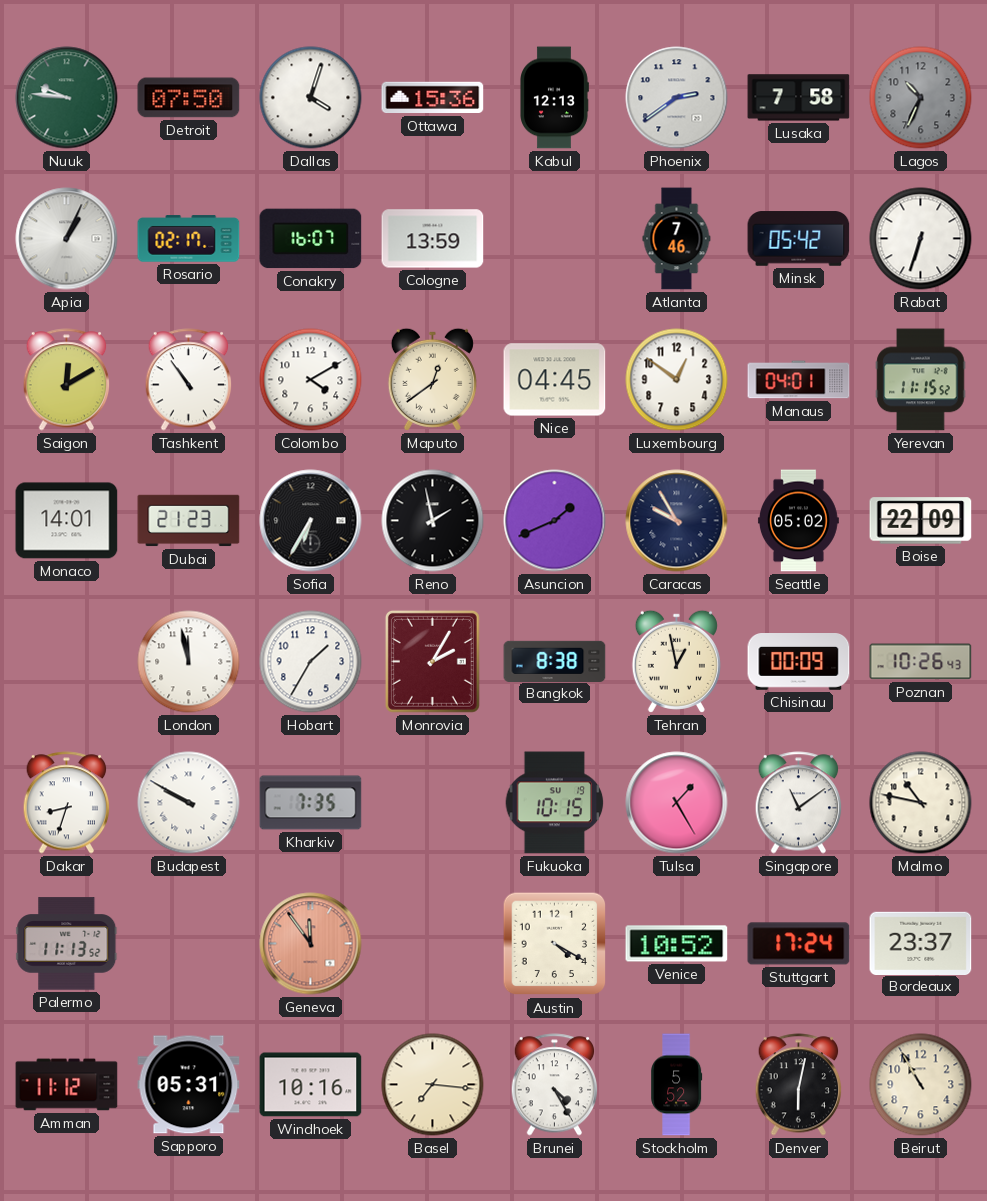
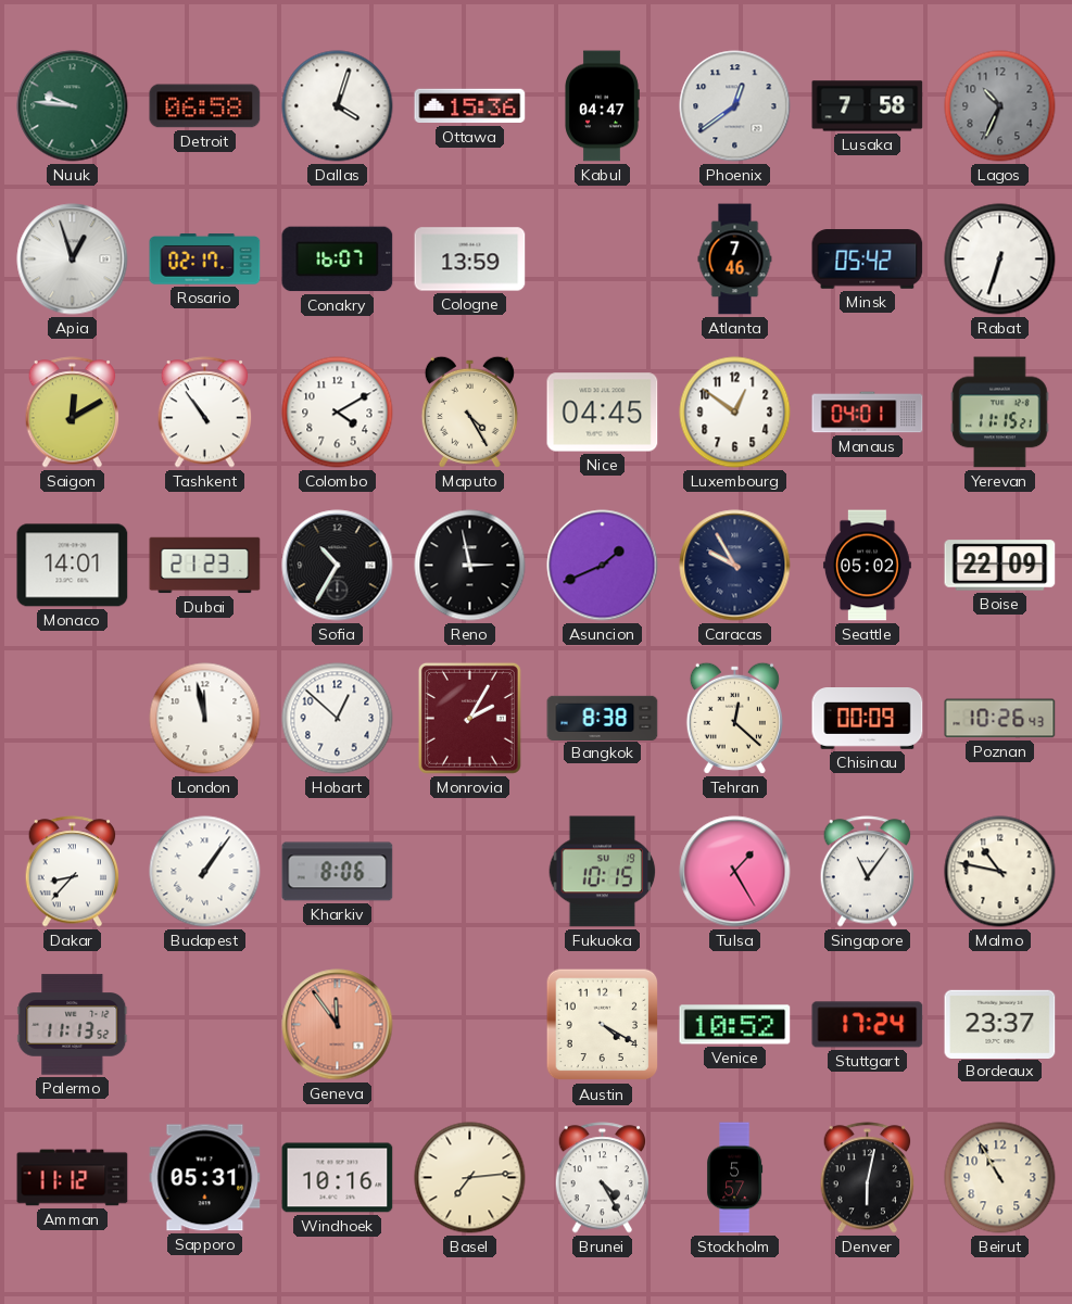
Detroit: 07:50 -> 06:58 (205, 106)
Kabul: 12:13 -> 04:47 (603, 106)
Phoenix: 2:39 -> 12:39 (735, 106)
Apia: 1:04 -> 12:57 (73, 259)
Maputo: 12:39 -> 4:25 (469, 412)
Yerevan: 11:15:52 -> 11:15:21 (1000, 413)
Sofia: 6:35 -> 10:35 (338, 566)
Reno: 1:58 -> 2:58 (470, 566)
Hobart: 1:35 -> 12:52 (338, 719)
Tehran: 12:58 -> 12:22 (734, 718)
Dakar: 8:33 -> 8:37 (73, 872)
Budapest: 9:50 -> 1:06 (205, 872)
Kharkiv: 7:35 -> 8:06 (338, 872)
Singapore: 11:09 -> 11:06 (868, 872)
Basel: 7:16 -> 7:14 (470, 1178)
Stockholm: 5:52 -> 5:57 (735, 1178)
